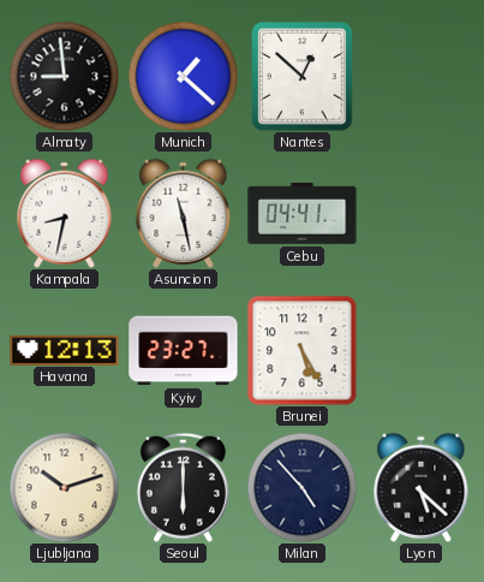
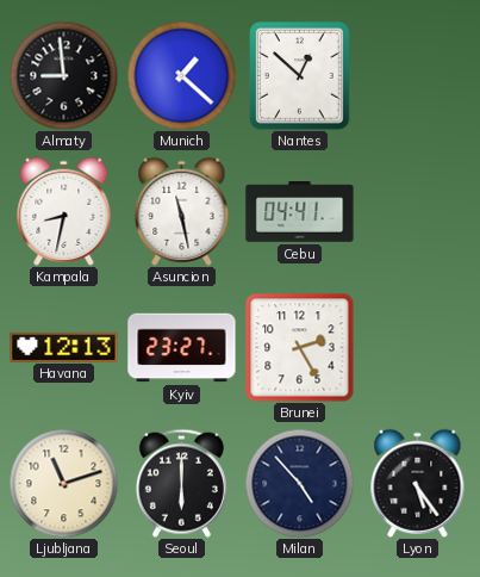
Brunei: 5:25 -> 2:25 (300, 348)
Ljubljana: 10:12 -> 11:12 (63, 483)
Lyon: 5:22 -> 5:24 (418, 483)
